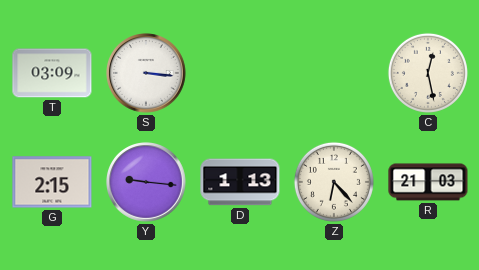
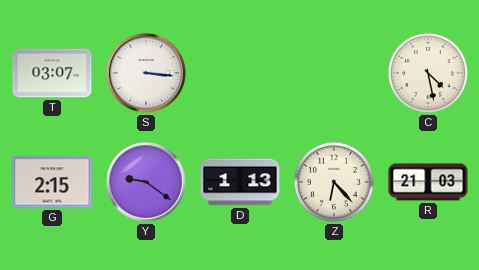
T: 03:09 -> 03:07 (52, 73)
C: 12:28 -> 4:28 (428, 73)
Y: 9:16 -> 9:21 (147, 183)
